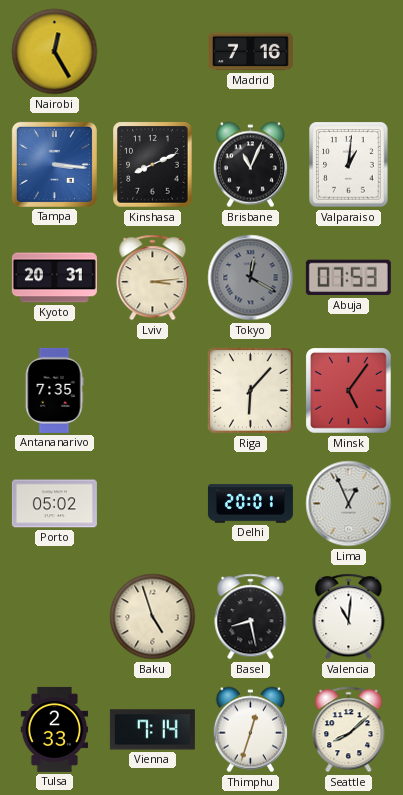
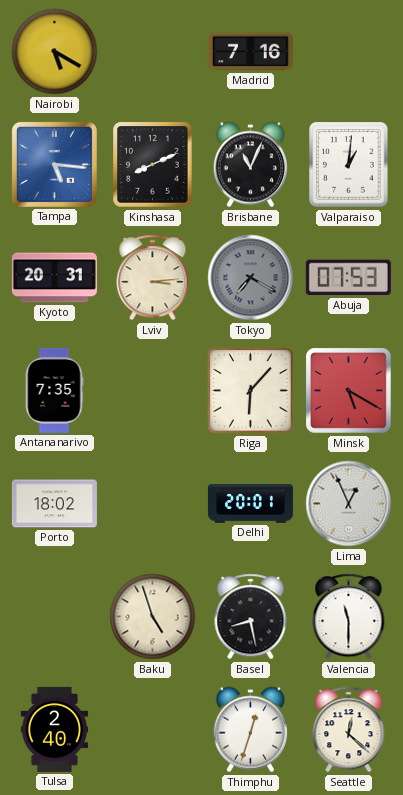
Nairobi: 12:25 -> 5:20 (55, 52)
Tampa: 3:16 -> 5:16 (54, 164)
Tokyo: 12:20 -> 7:20 (251, 278)
Minsk: 5:06 -> 5:20 (349, 391)
Porto: 05:02 -> 18:02 (54, 504)
Valencia: 11:01 -> 11:30 (349, 617)
Tulsa: 2:33 -> 2:40 (55, 729)
Vienna: 7:14 -> none (152, 730)
Seattle: 8:08 -> 12:22 (349, 730)
